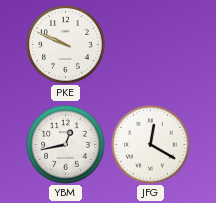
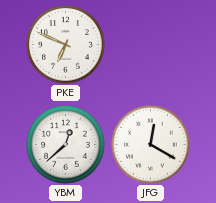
PKE: 9:49 -> 6:49 (66, 45)
YBM: 12:43 -> 12:38 (66, 145)
